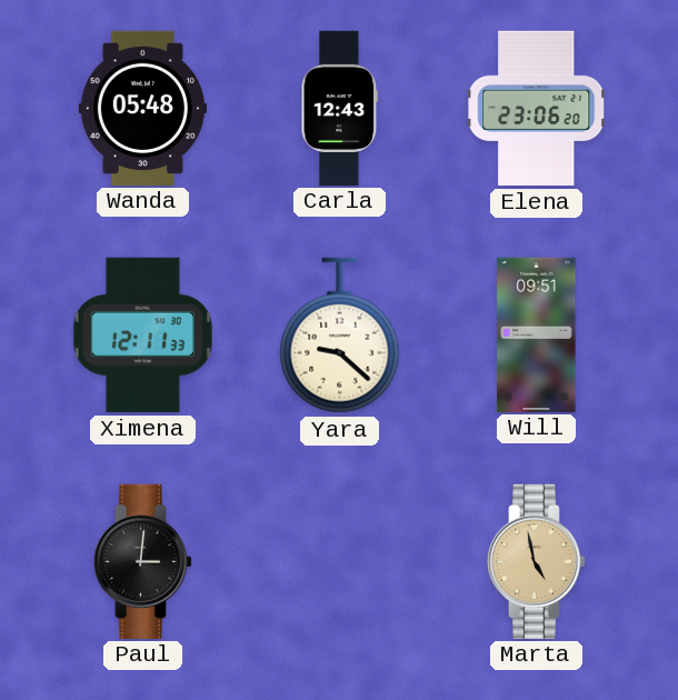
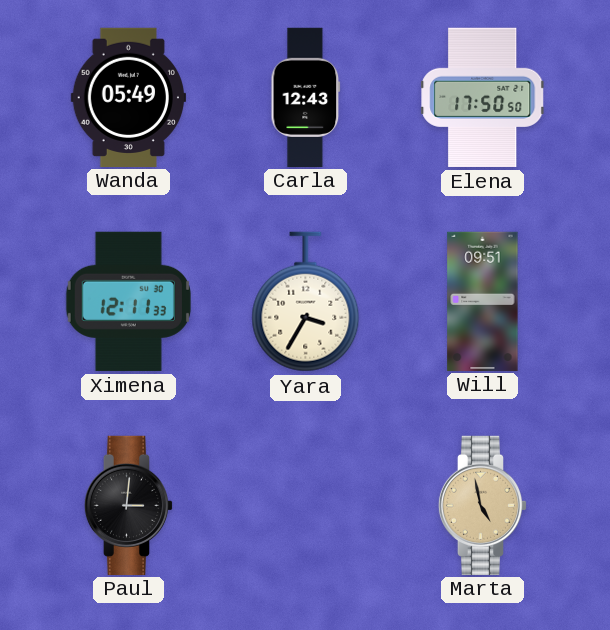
Wanda: 05:48 -> 05:49 (128, 97)
Elena: 23:06 -> 17:50 (483, 97)
Yara: 9:22 -> 3:35 (306, 302)
